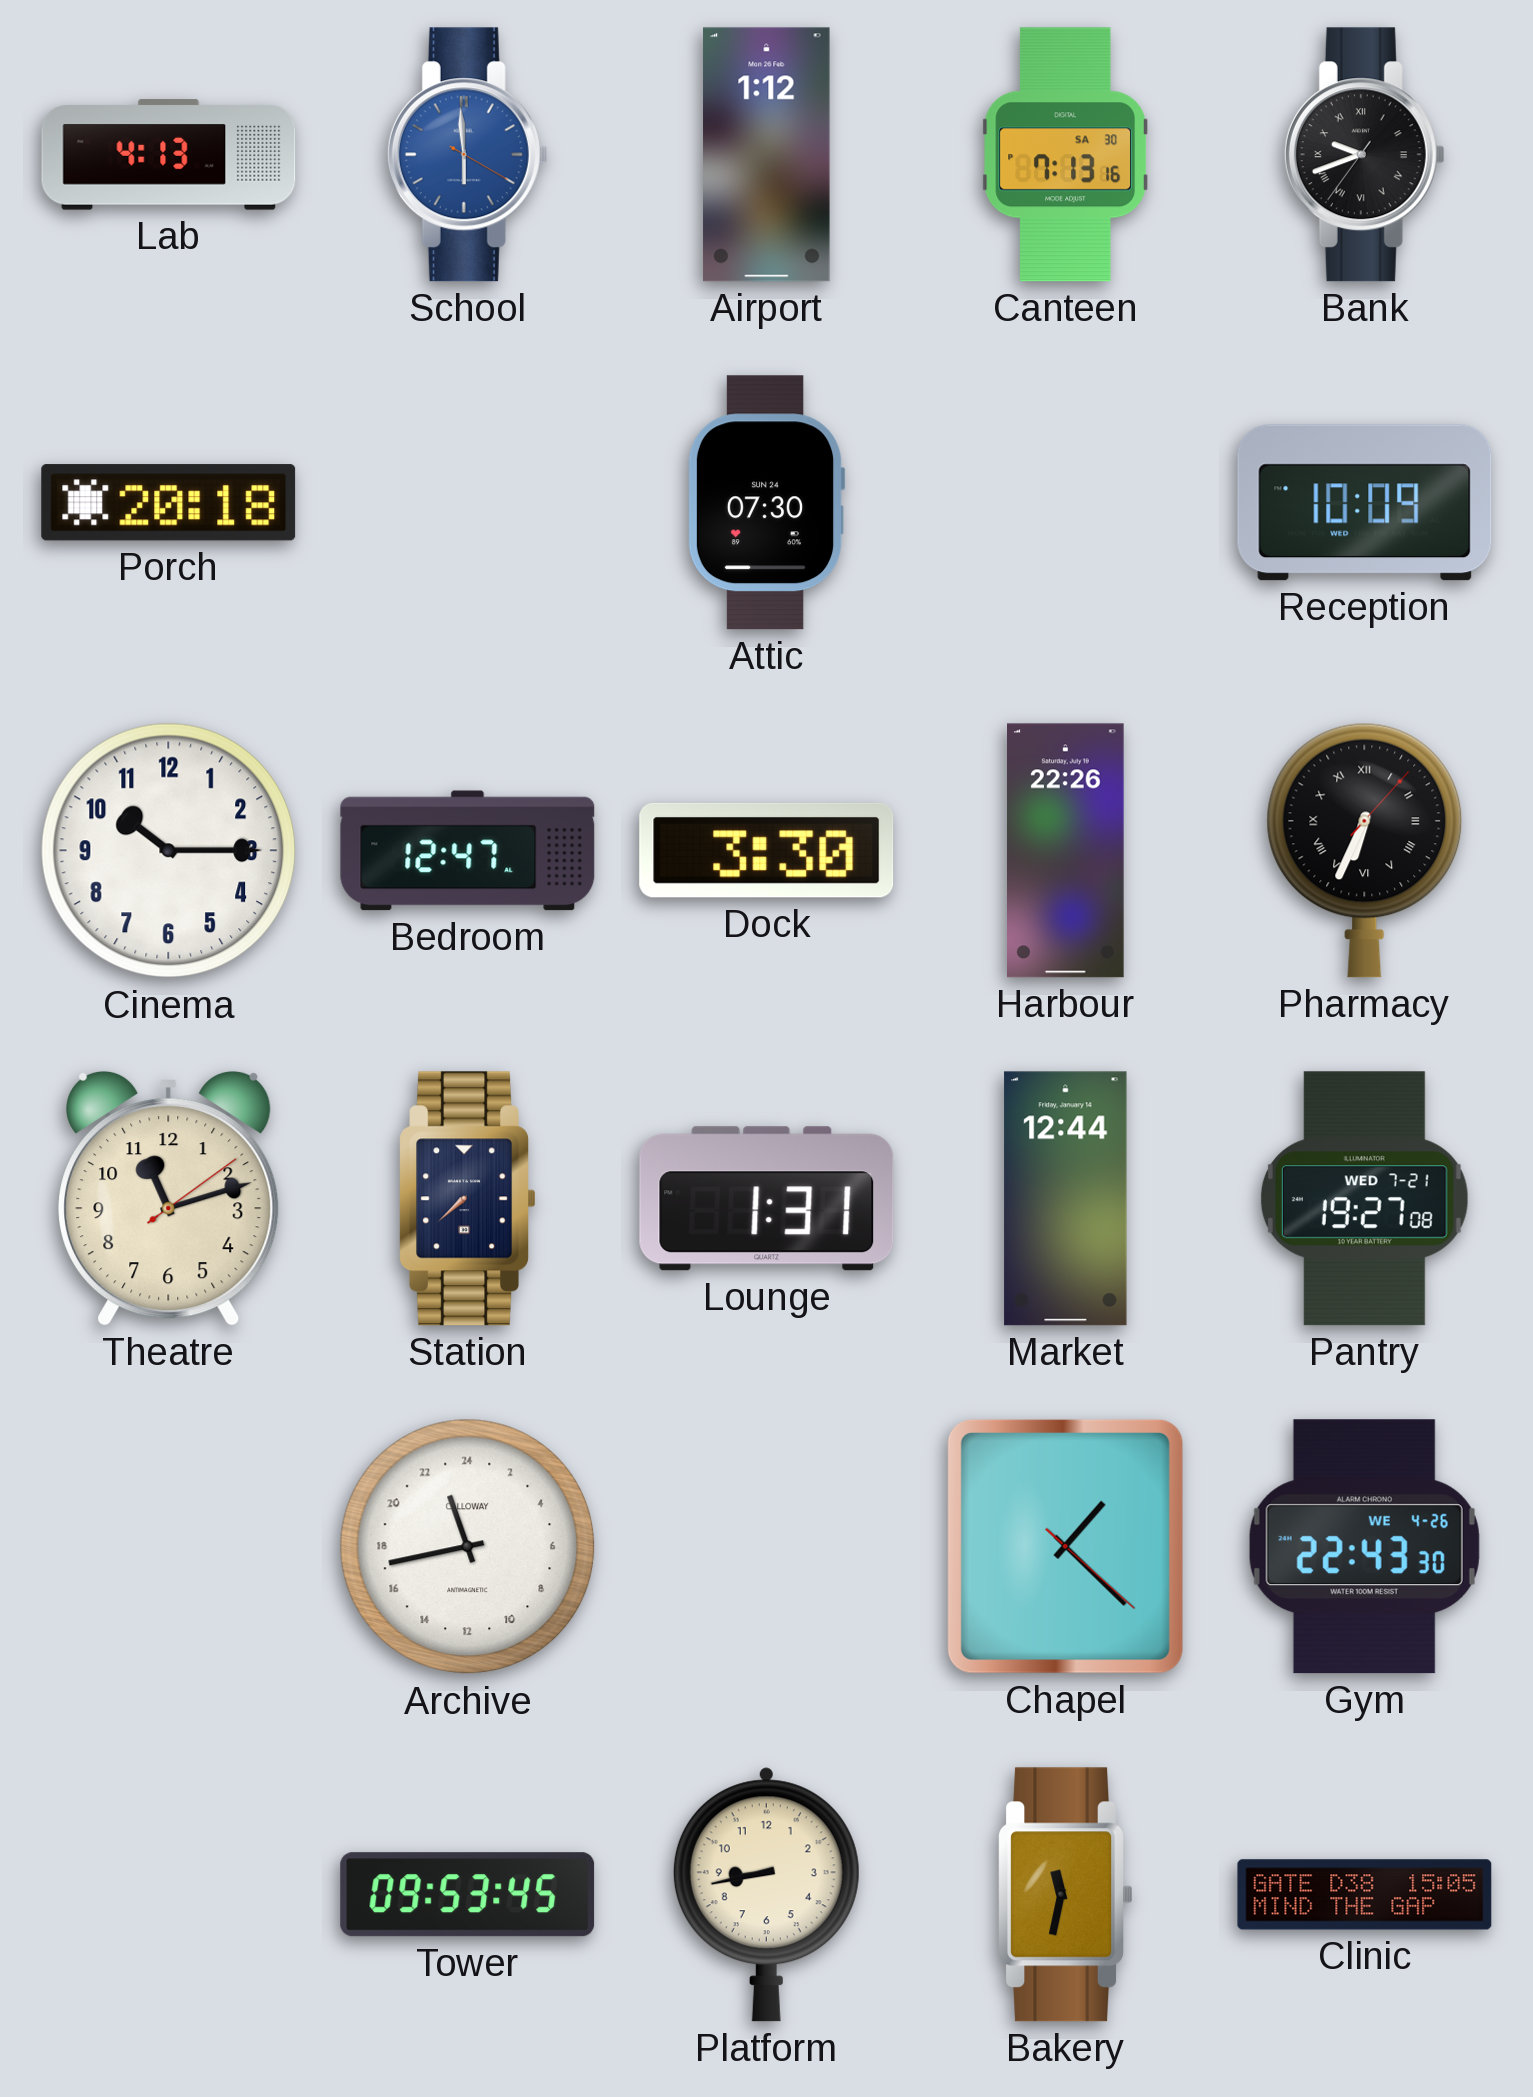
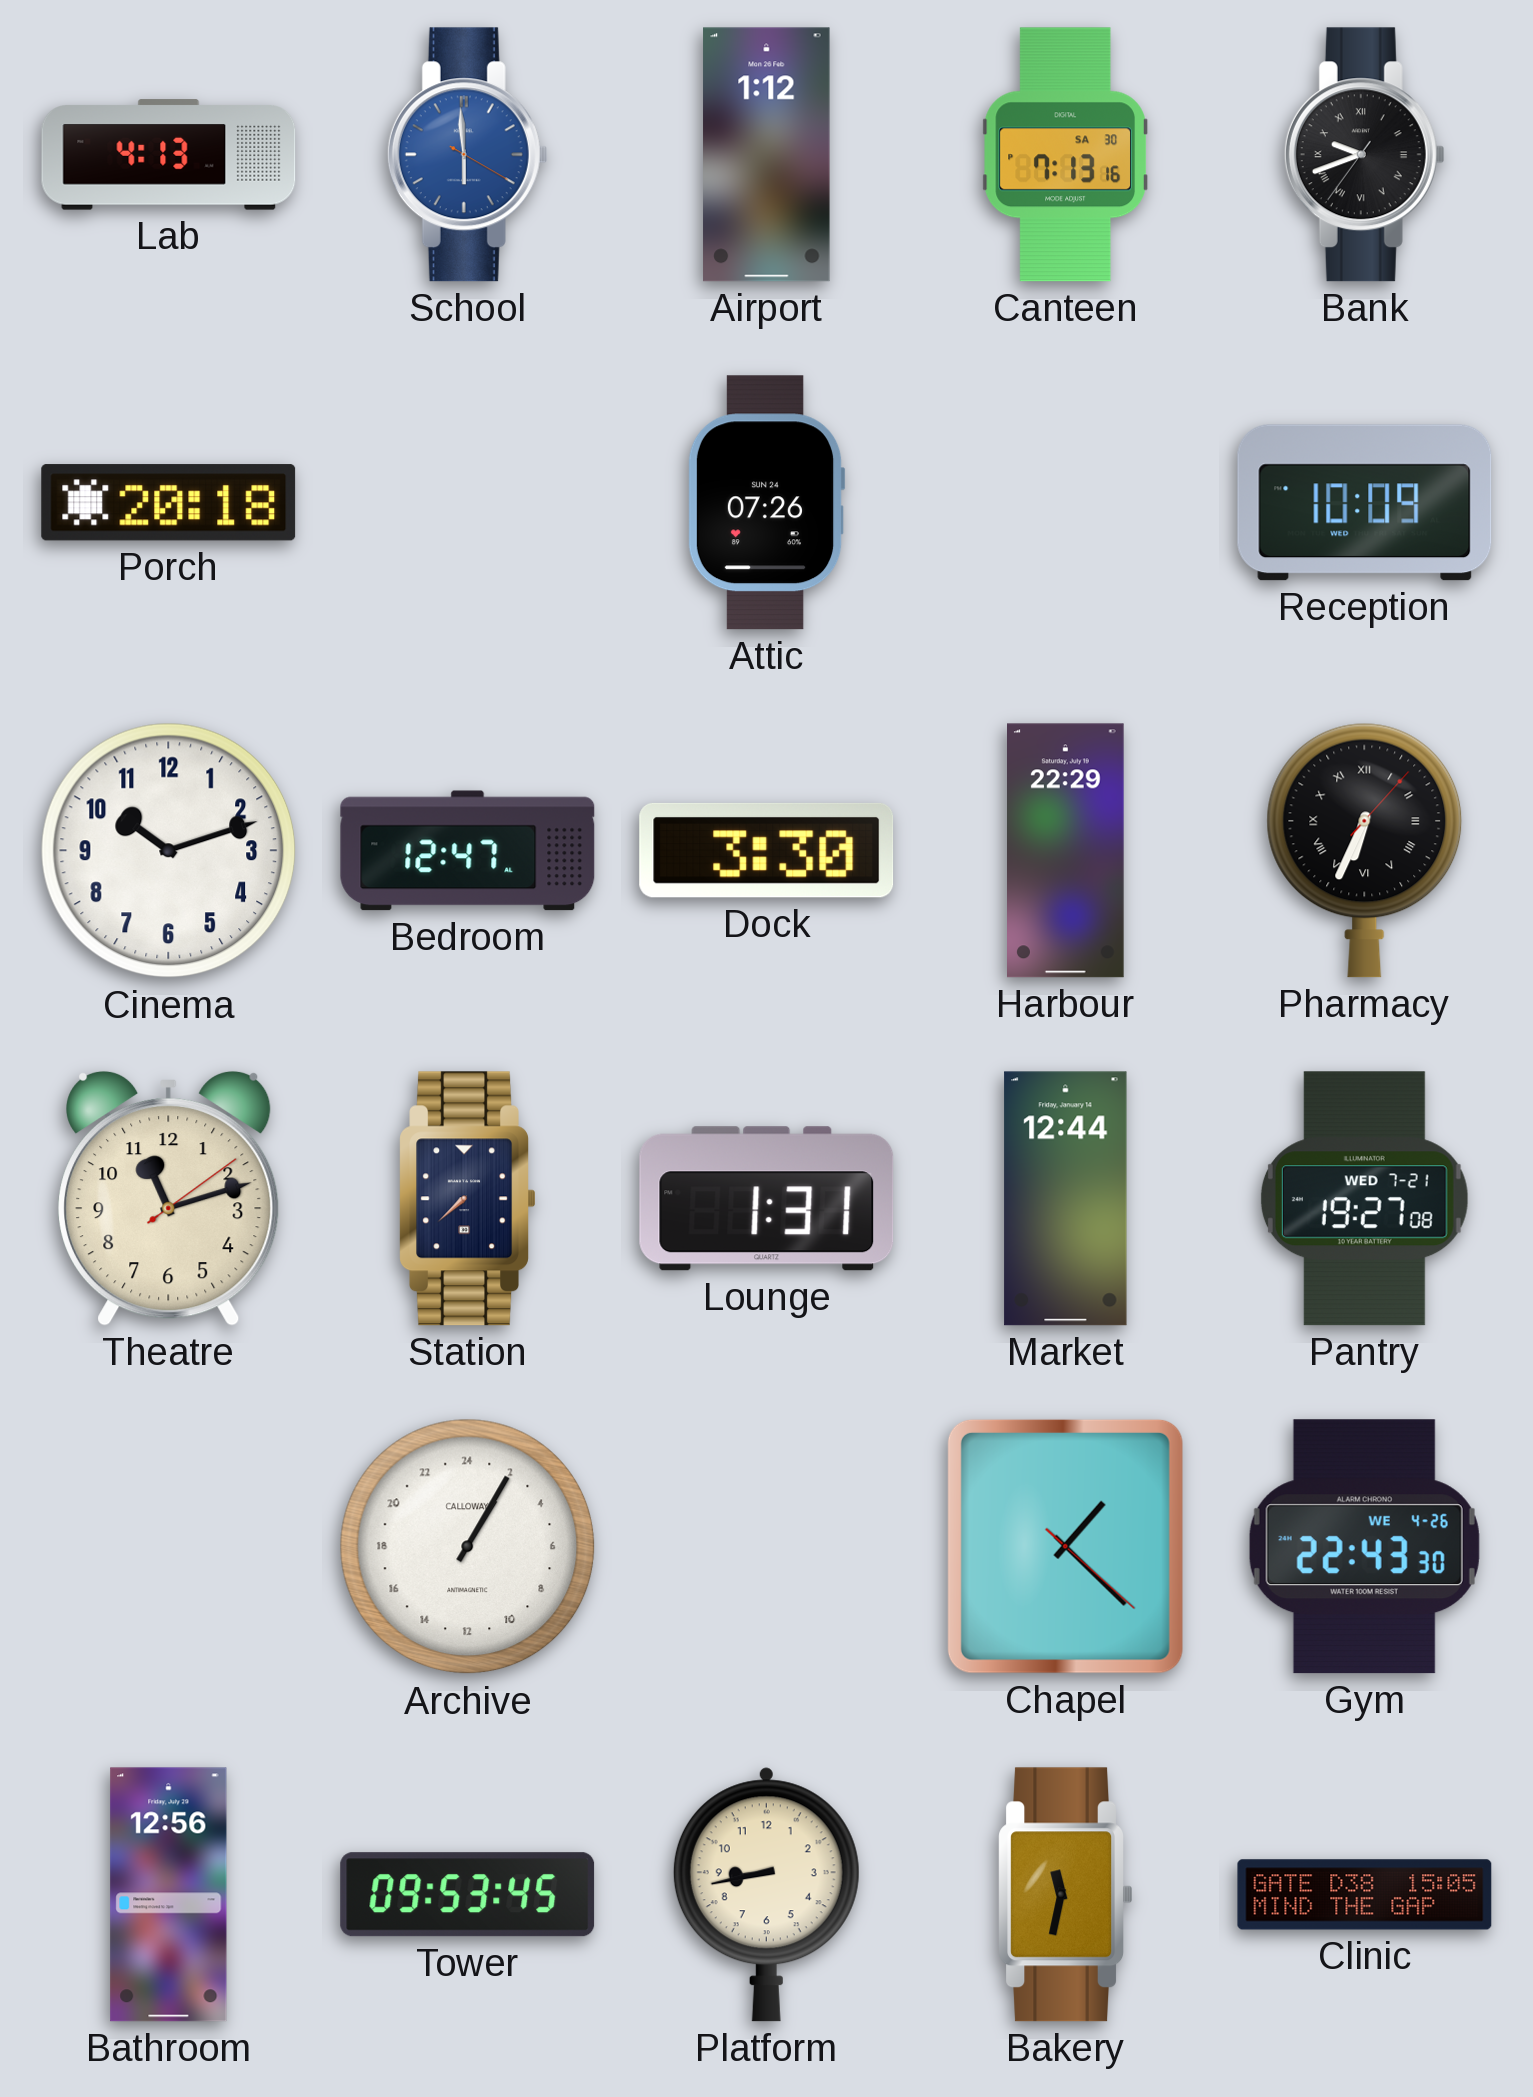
Attic: 07:30 -> 07:26 (766, 503)
Cinema: 10:15 -> 10:12 (169, 851)
Harbour: 22:26 -> 22:29 (1066, 851)
Archive: 22:43 -> 2:05 (468, 1547)
Bathroom: none -> 12:56 (169, 1895)
